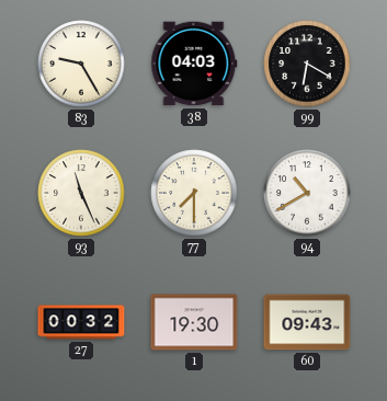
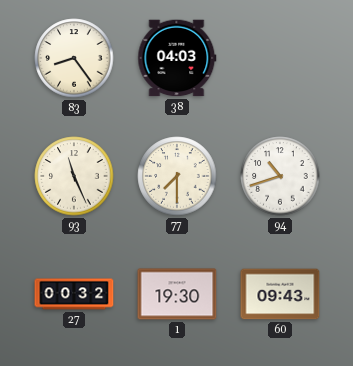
83: 9:25 -> 8:24 (74, 58)
99: 6:20 -> none (307, 64)
94: 10:40 -> 10:42 (280, 176)
